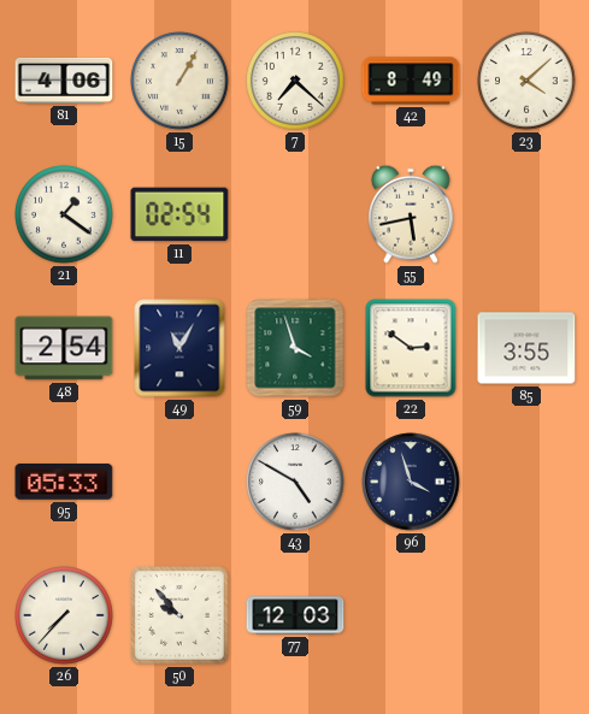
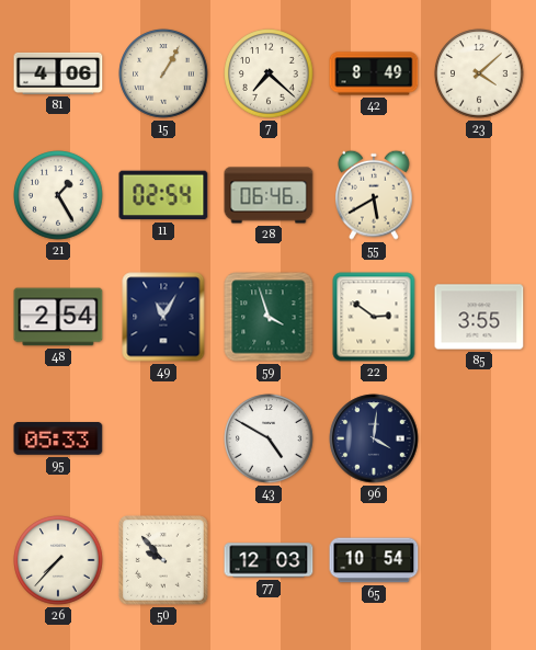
21: 1:21 -> 1:25 (58, 195)
28: none -> 06:46 (269, 195)
55: 5:43 -> 5:40 (375, 195)
96: 3:57 -> 4:01 (374, 438)
65: none -> 10:54 (374, 560)
